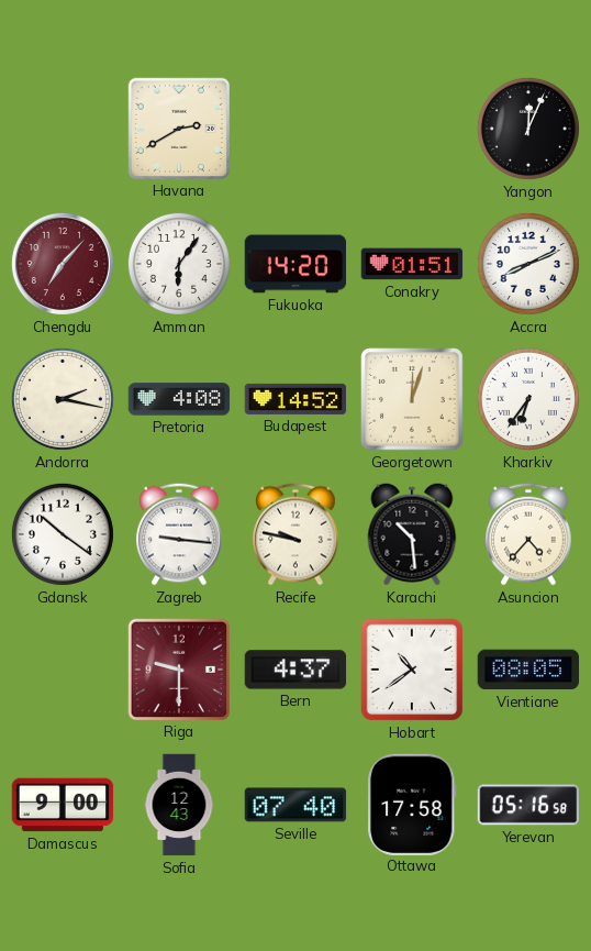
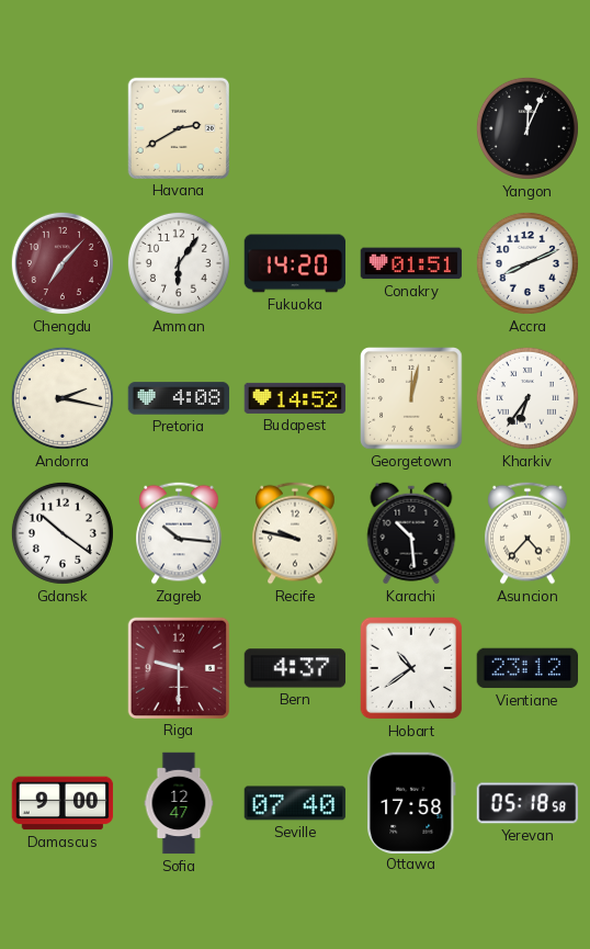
Georgetown: 12:03 -> 12:02 (412, 399)
Zagreb: 9:16 -> 10:16 (179, 533)
Vientiane: 08:05 -> 23:12 (526, 668)
Sofia: 12:43 -> 12:47 (179, 803)
Yerevan: 05:16 -> 05:18 (527, 803)
